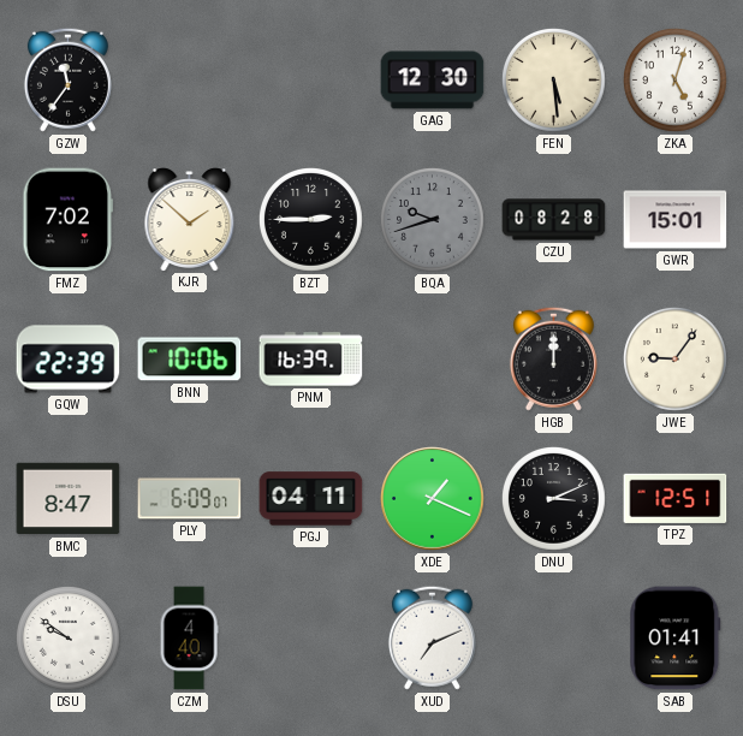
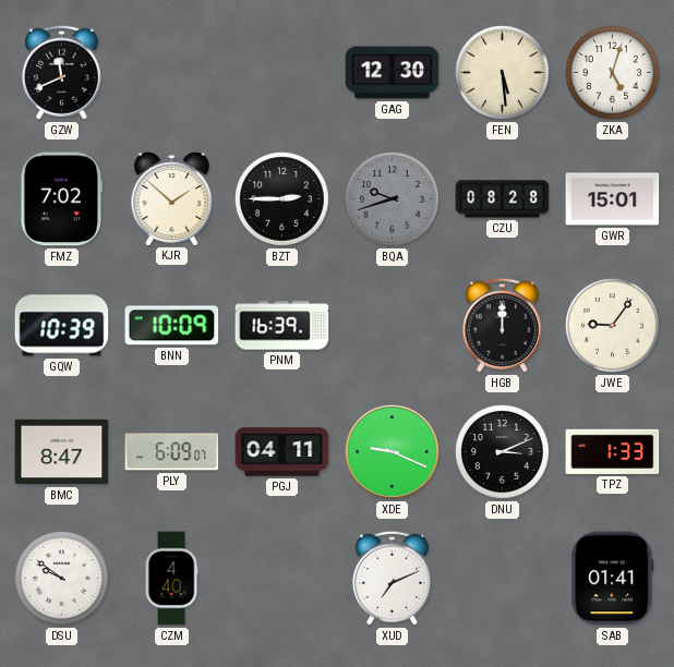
GZW: 11:36 -> 11:41 (61, 72)
GQW: 22:39 -> 10:39 (62, 326)
BNN: 10:06 -> 10:09 (172, 326)
XDE: 1:19 -> 9:19 (393, 452)
TPZ: 12:51 -> 1:33 (613, 451)
